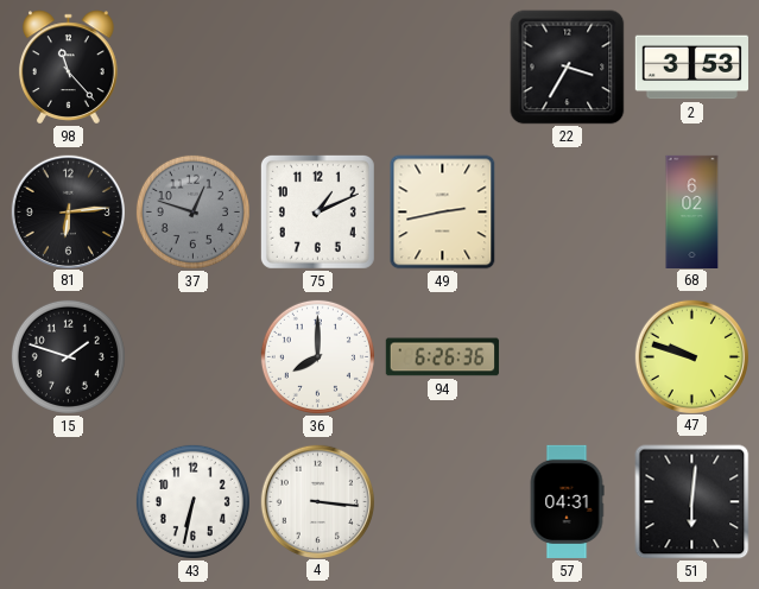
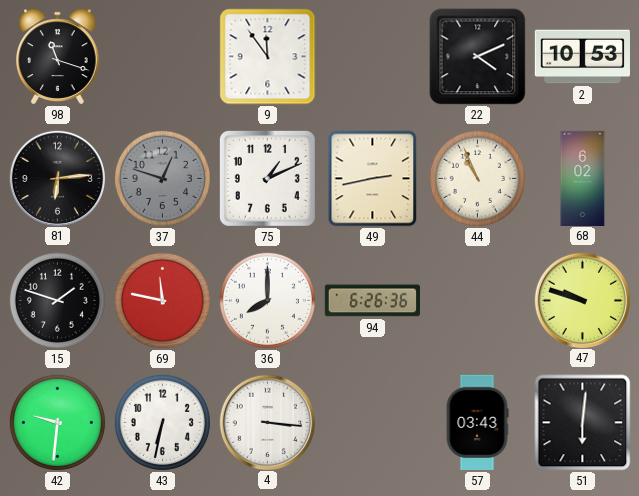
98: 11:23 -> 11:18 (58, 57)
9: none -> 11:54 (268, 57)
22: 3:35 -> 4:11 (478, 57)
2: 3:53 -> 10:53 (582, 57)
44: none -> 10:56 (477, 178)
69: none -> 11:47 (162, 300)
42: none -> 9:31 (57, 422)
57: 04:31 -> 03:43 (477, 422)
